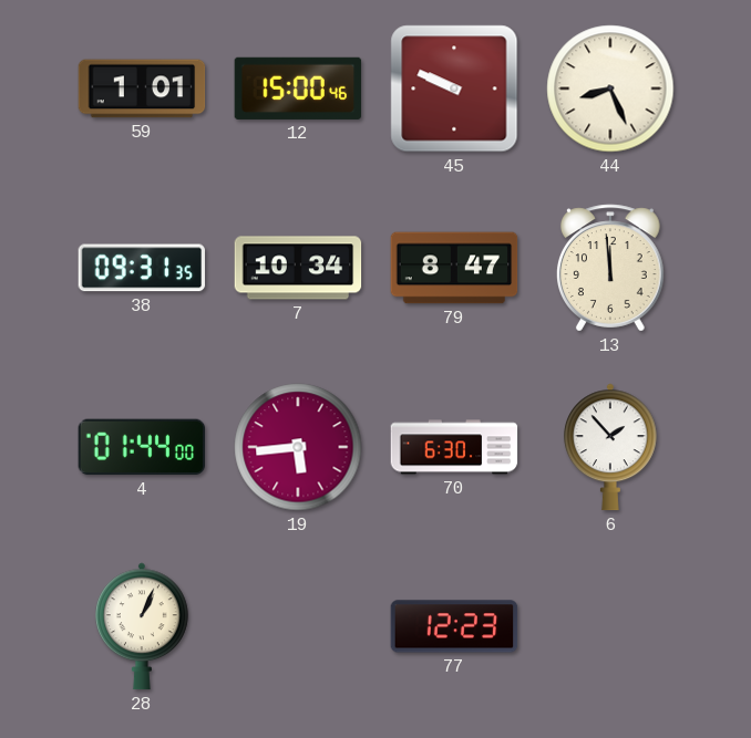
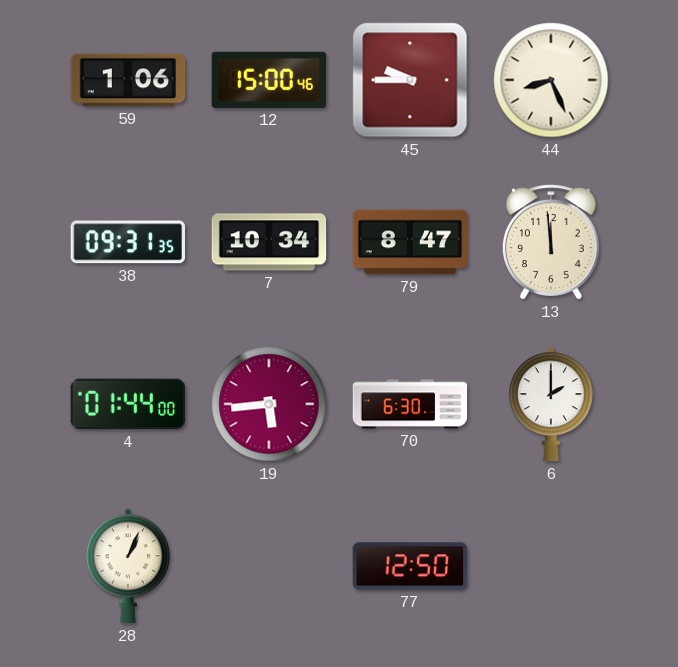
59: 1:01 -> 1:06 (128, 80)
45: 9:49 -> 9:45 (410, 80)
6: 1:53 -> 2:00 (552, 404)
77: 12:23 -> 12:50 (410, 566)
